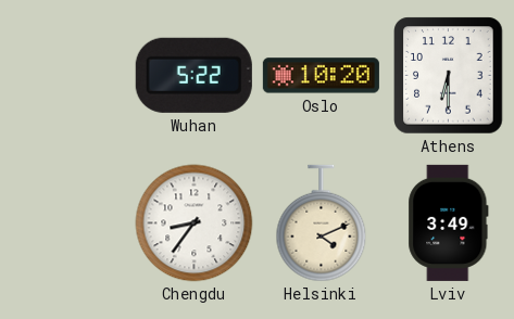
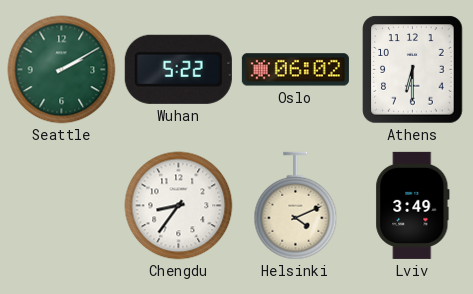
Seattle: none -> 2:10 (62, 70)
Oslo: 10:20 -> 06:02 (295, 70)
